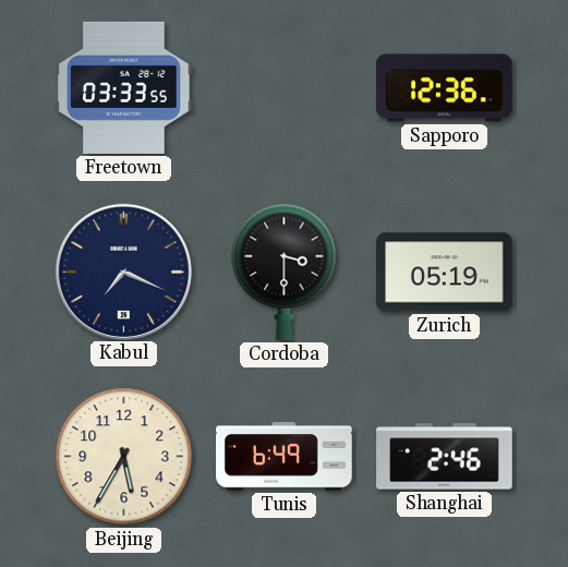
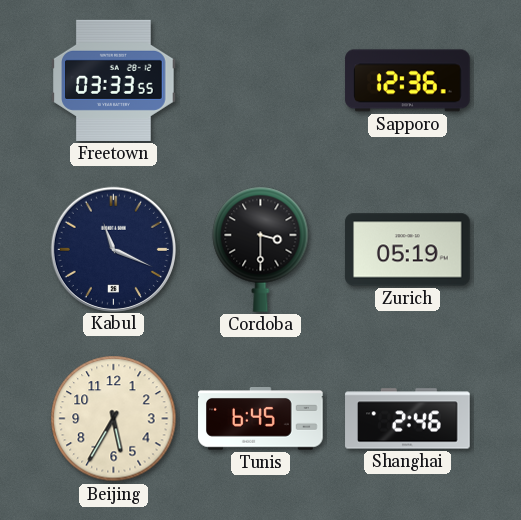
Kabul: 7:19 -> 11:19 (113, 249)
Tunis: 6:49 -> 6:45 (261, 419)
